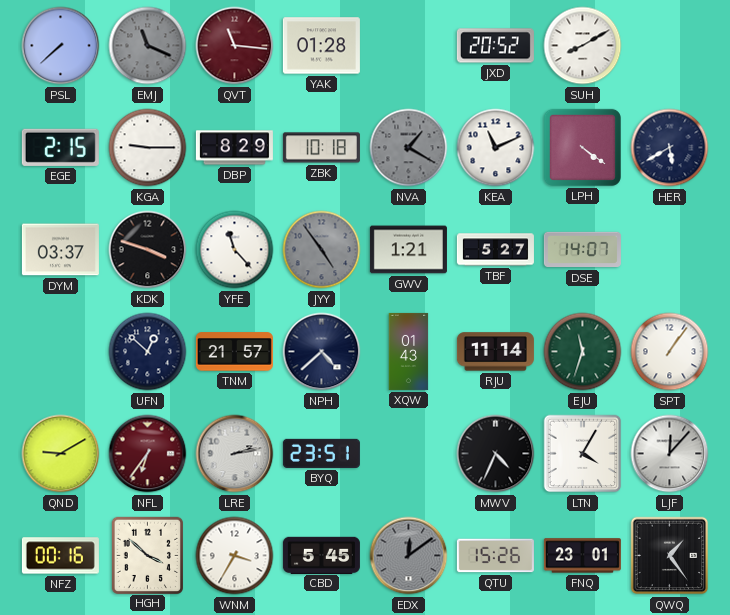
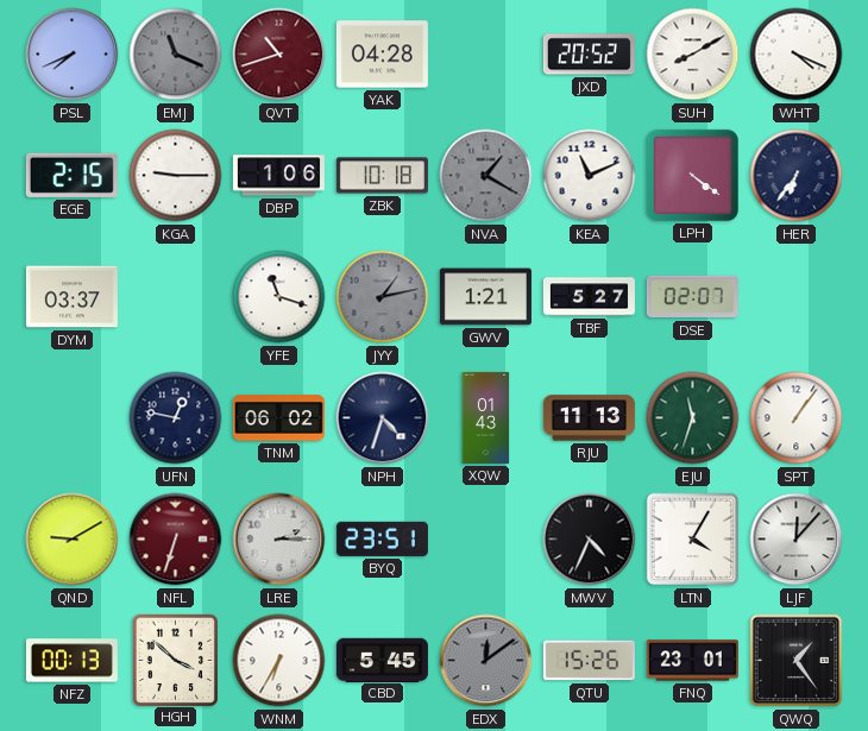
PSL: 7:38 -> 7:41 (73, 55)
QVT: 11:16 -> 10:42 (279, 55)
YAK: 01:28 -> 04:28 (382, 55)
WHT: none -> 4:19 (797, 55)
DBP: 8:29 -> 1:06 (278, 176)
HER: 5:40 -> 6:36 (797, 176)
KDK: 3:48 -> none (148, 250)
YFE: 11:23 -> 11:18 (279, 297)
JYY: 4:54 -> 1:13 (383, 297)
DSE: 14:07 -> 02:07 (692, 297)
UFN: 12:52 -> 12:47 (176, 418)
TNM: 21:57 -> 06:02 (278, 418)
NPH: 4:38 -> 4:33 (383, 418)
RJU: 11:14 -> 11:13 (589, 418)
NFL: 6:36 -> 6:33 (176, 540)
LRE: 2:13 -> 2:15 (279, 540)
NFZ: 00:16 -> 00:13 (71, 661)
WNM: 3:35 -> 6:35 (279, 661)
